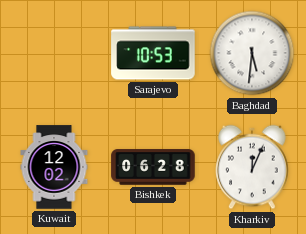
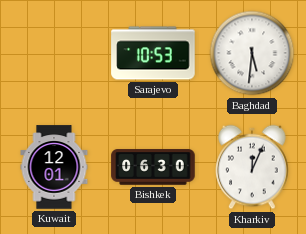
Kuwait: 12:02 -> 12:01 (54, 167)
Bishkek: 06:28 -> 06:30 (153, 167)
